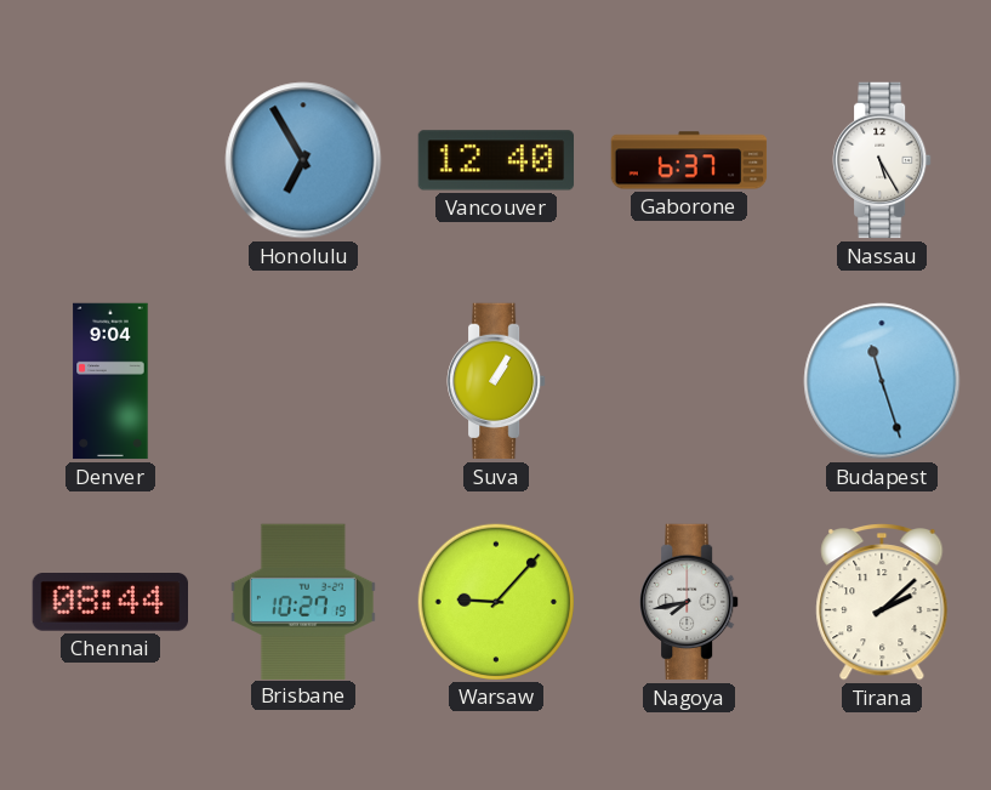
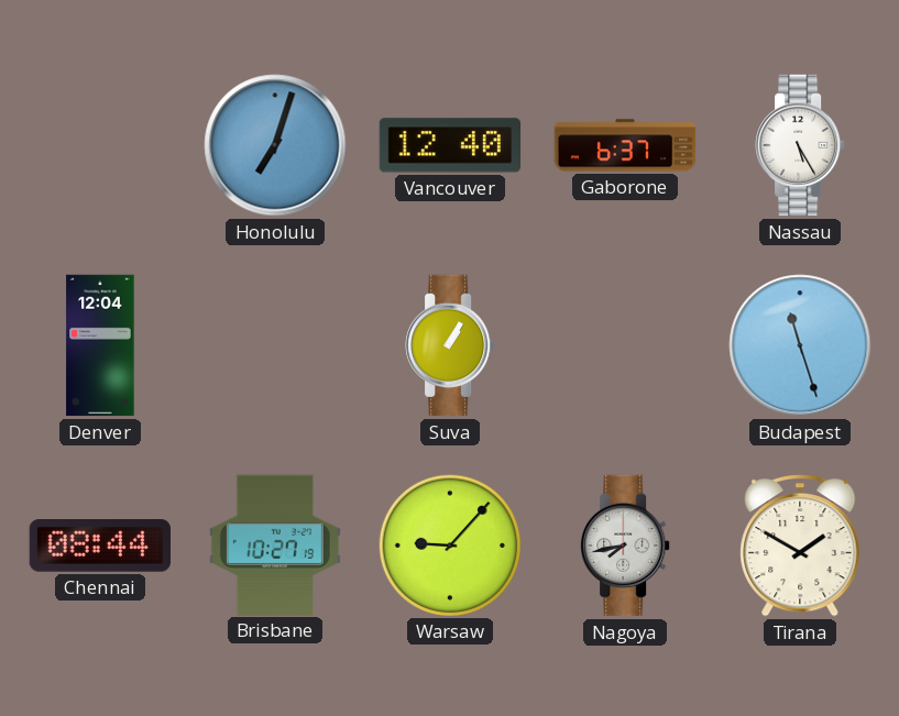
Honolulu: 6:55 -> 7:03 (275, 145)
Denver: 9:04 -> 12:04 (100, 345)
Tirana: 2:08 -> 1:50 (800, 547)
